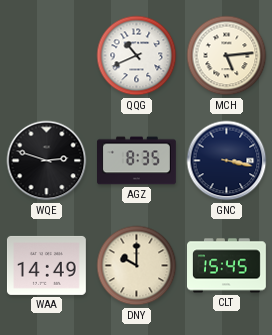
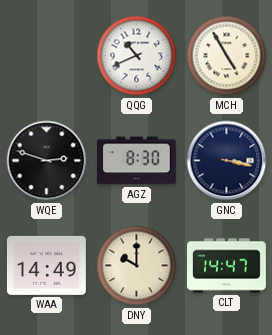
MCH: 5:14 -> 4:55 (227, 56)
AGZ: 8:35 -> 8:30 (137, 161)
CLT: 15:45 -> 14:47 (227, 266)
